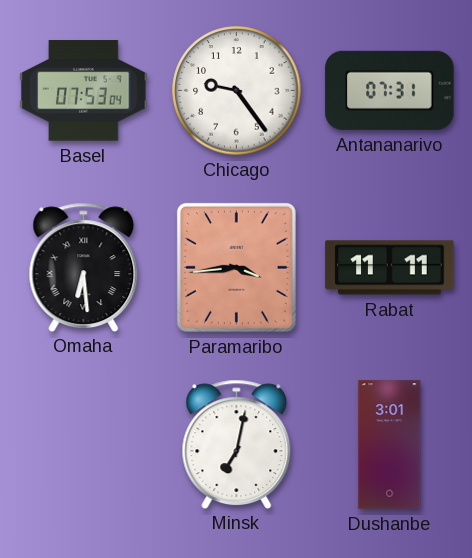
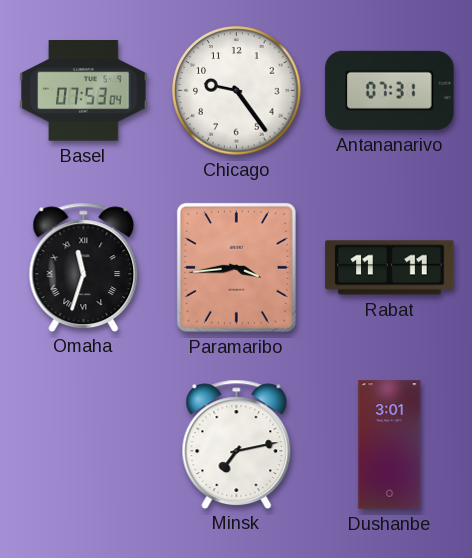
Omaha: 6:29 -> 11:33 (84, 267)
Minsk: 7:02 -> 7:13 (237, 444)
